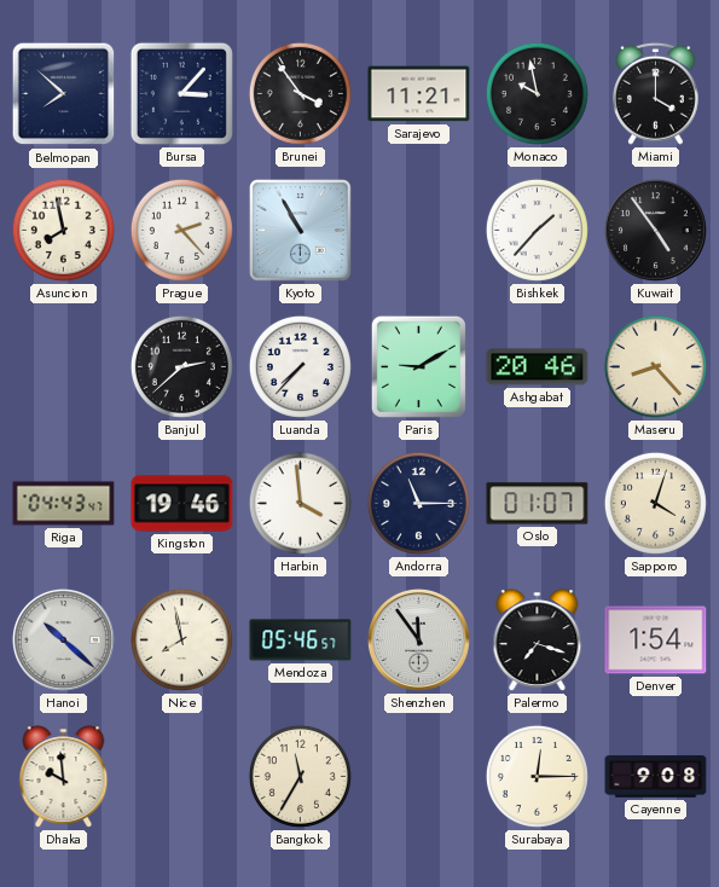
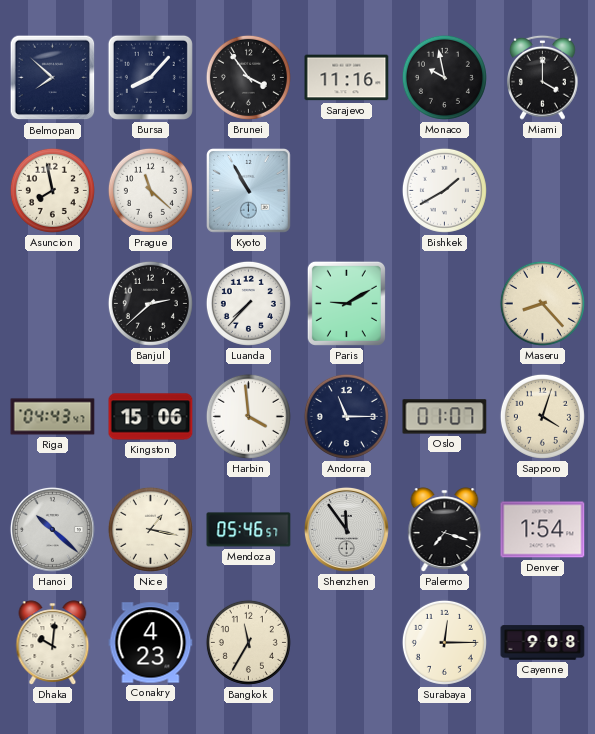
Bursa: 3:07 -> 8:07 (150, 77)
Sarajevo: 11:21 -> 11:16 (347, 78)
Prague: 2:23 -> 11:22 (150, 190)
Bishkek: 1:37 -> 1:40 (444, 190)
Kuwait: 4:54 -> none (655, 230)
Ashgabat: 20:46 -> none (538, 367)
Kingston: 19:46 -> 15:06 (151, 417)
Nice: 7:58 -> 1:17 (150, 529)
Dhaka: 9:59 -> 10:01 (53, 643)
Conakry: none -> 4:23 (151, 643)
